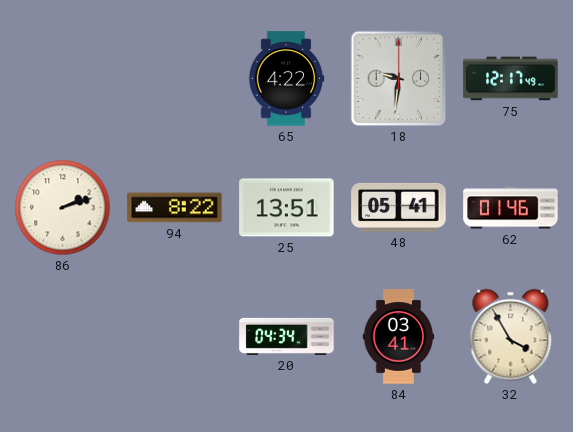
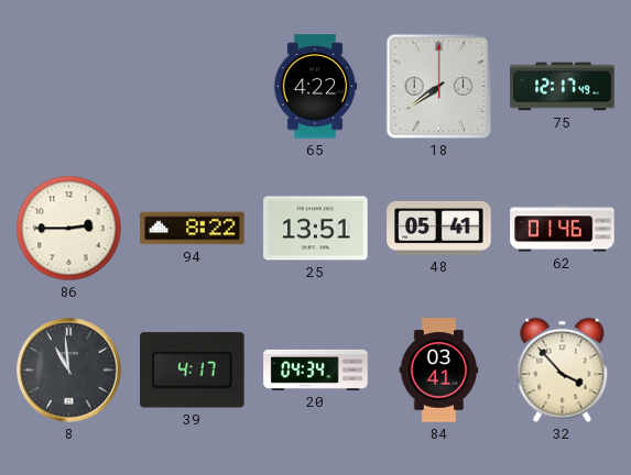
18: 9:31 -> 7:39 (439, 87)
86: 2:12 -> 2:45 (69, 229)
8: none -> 10:59 (69, 371)
39: none -> 4:17 (193, 371)
32: 3:55 -> 3:53 (563, 371)
